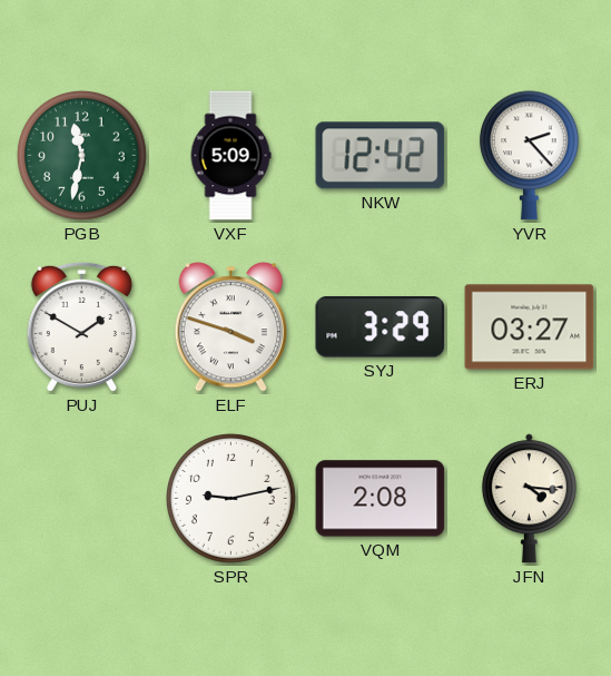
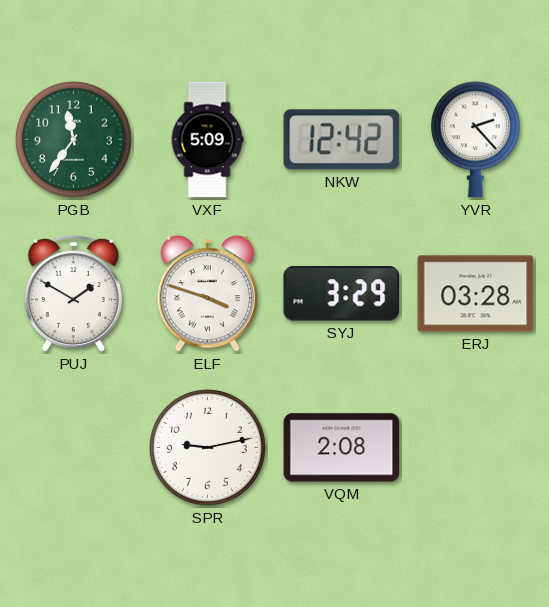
PGB: 11:32 -> 11:36 (74, 140)
ERJ: 03:27 -> 03:28 (476, 294)
JFN: 4:16 -> none (529, 499)
